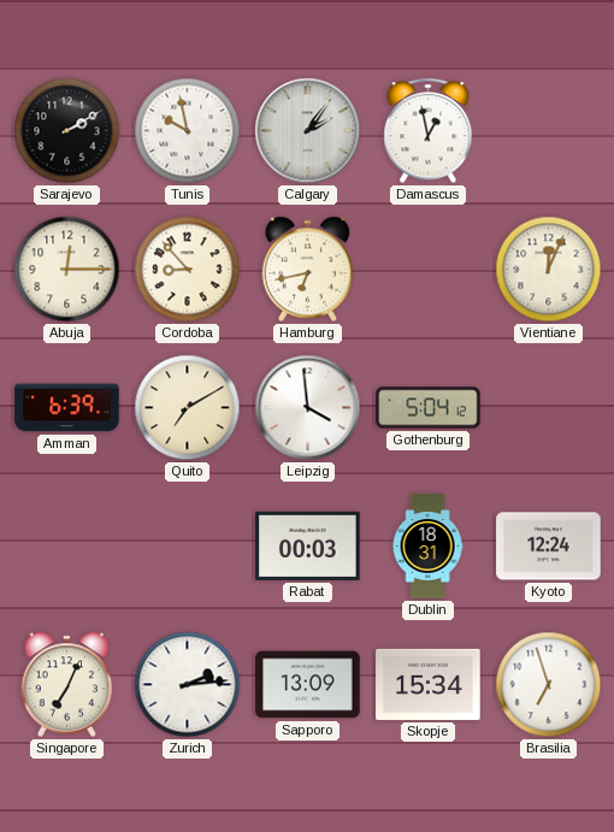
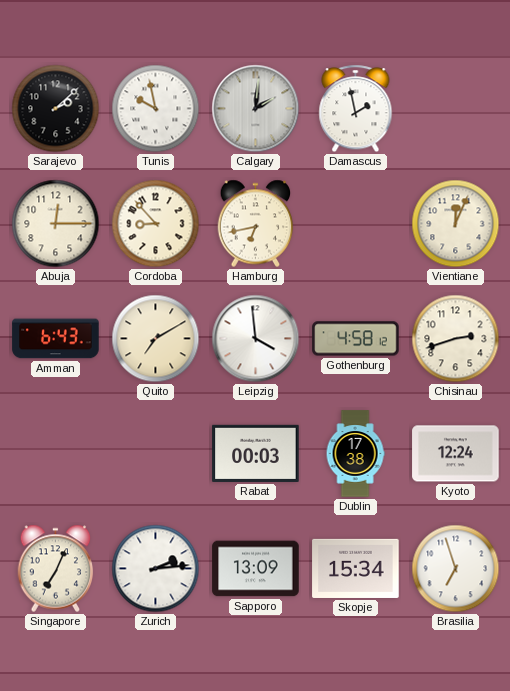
Sarajevo: 2:10 -> 2:08 (56, 109)
Calgary: 2:06 -> 2:01 (256, 109)
Damascus: 12:58 -> 1:58 (356, 109)
Amman: 6:39 -> 6:43 (56, 339)
Gothenburg: 5:04 -> 4:58 (356, 339)
Chisinau: none -> 2:42 (456, 339)
Dublin: 18:31 -> 17:38 (355, 454)
